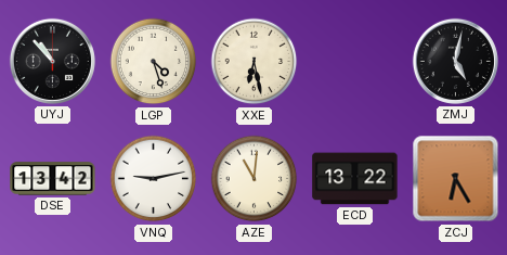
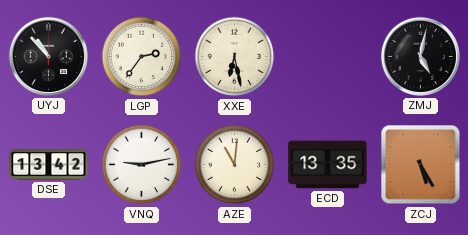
LGP: 4:27 -> 2:36 (142, 57)
ECD: 13:22 -> 13:35 (328, 165)
ZCJ: 6:25 -> 5:25 (421, 165)
